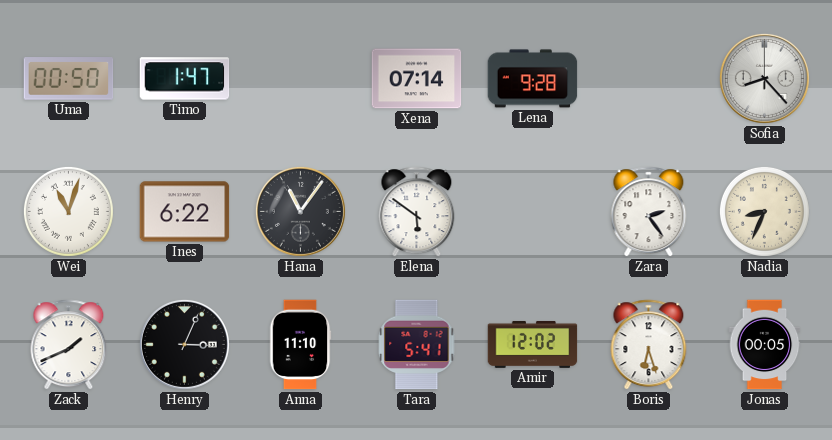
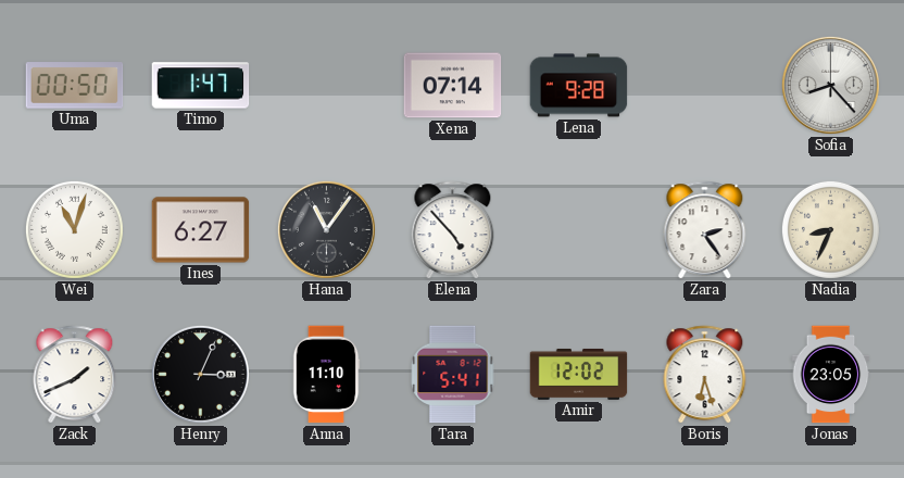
Ines: 6:22 -> 6:27 (201, 230)
Elena: 5:51 -> 4:53 (453, 230)
Jonas: 00:05 -> 23:05 (831, 375)
